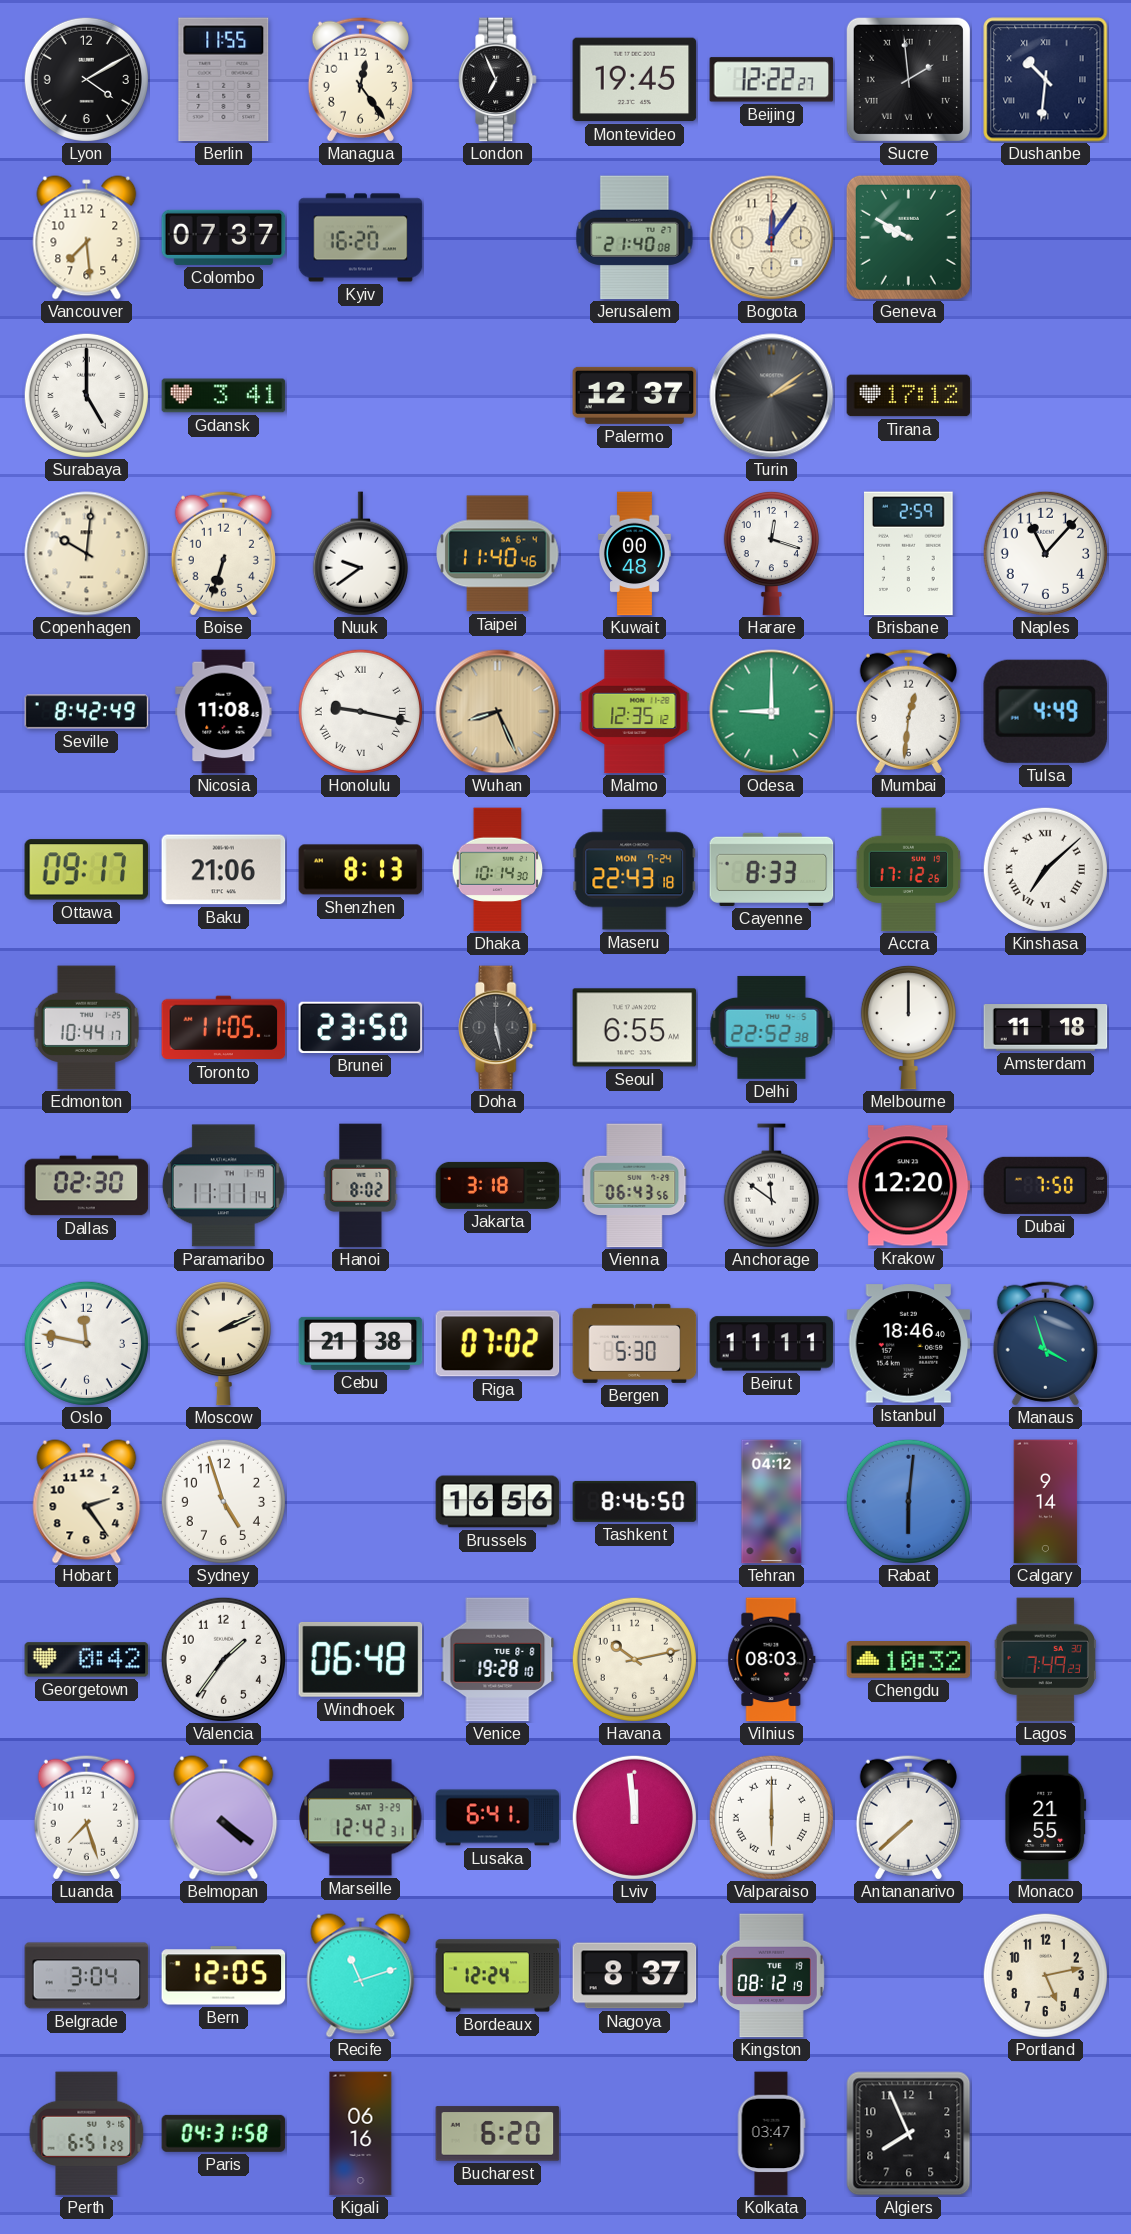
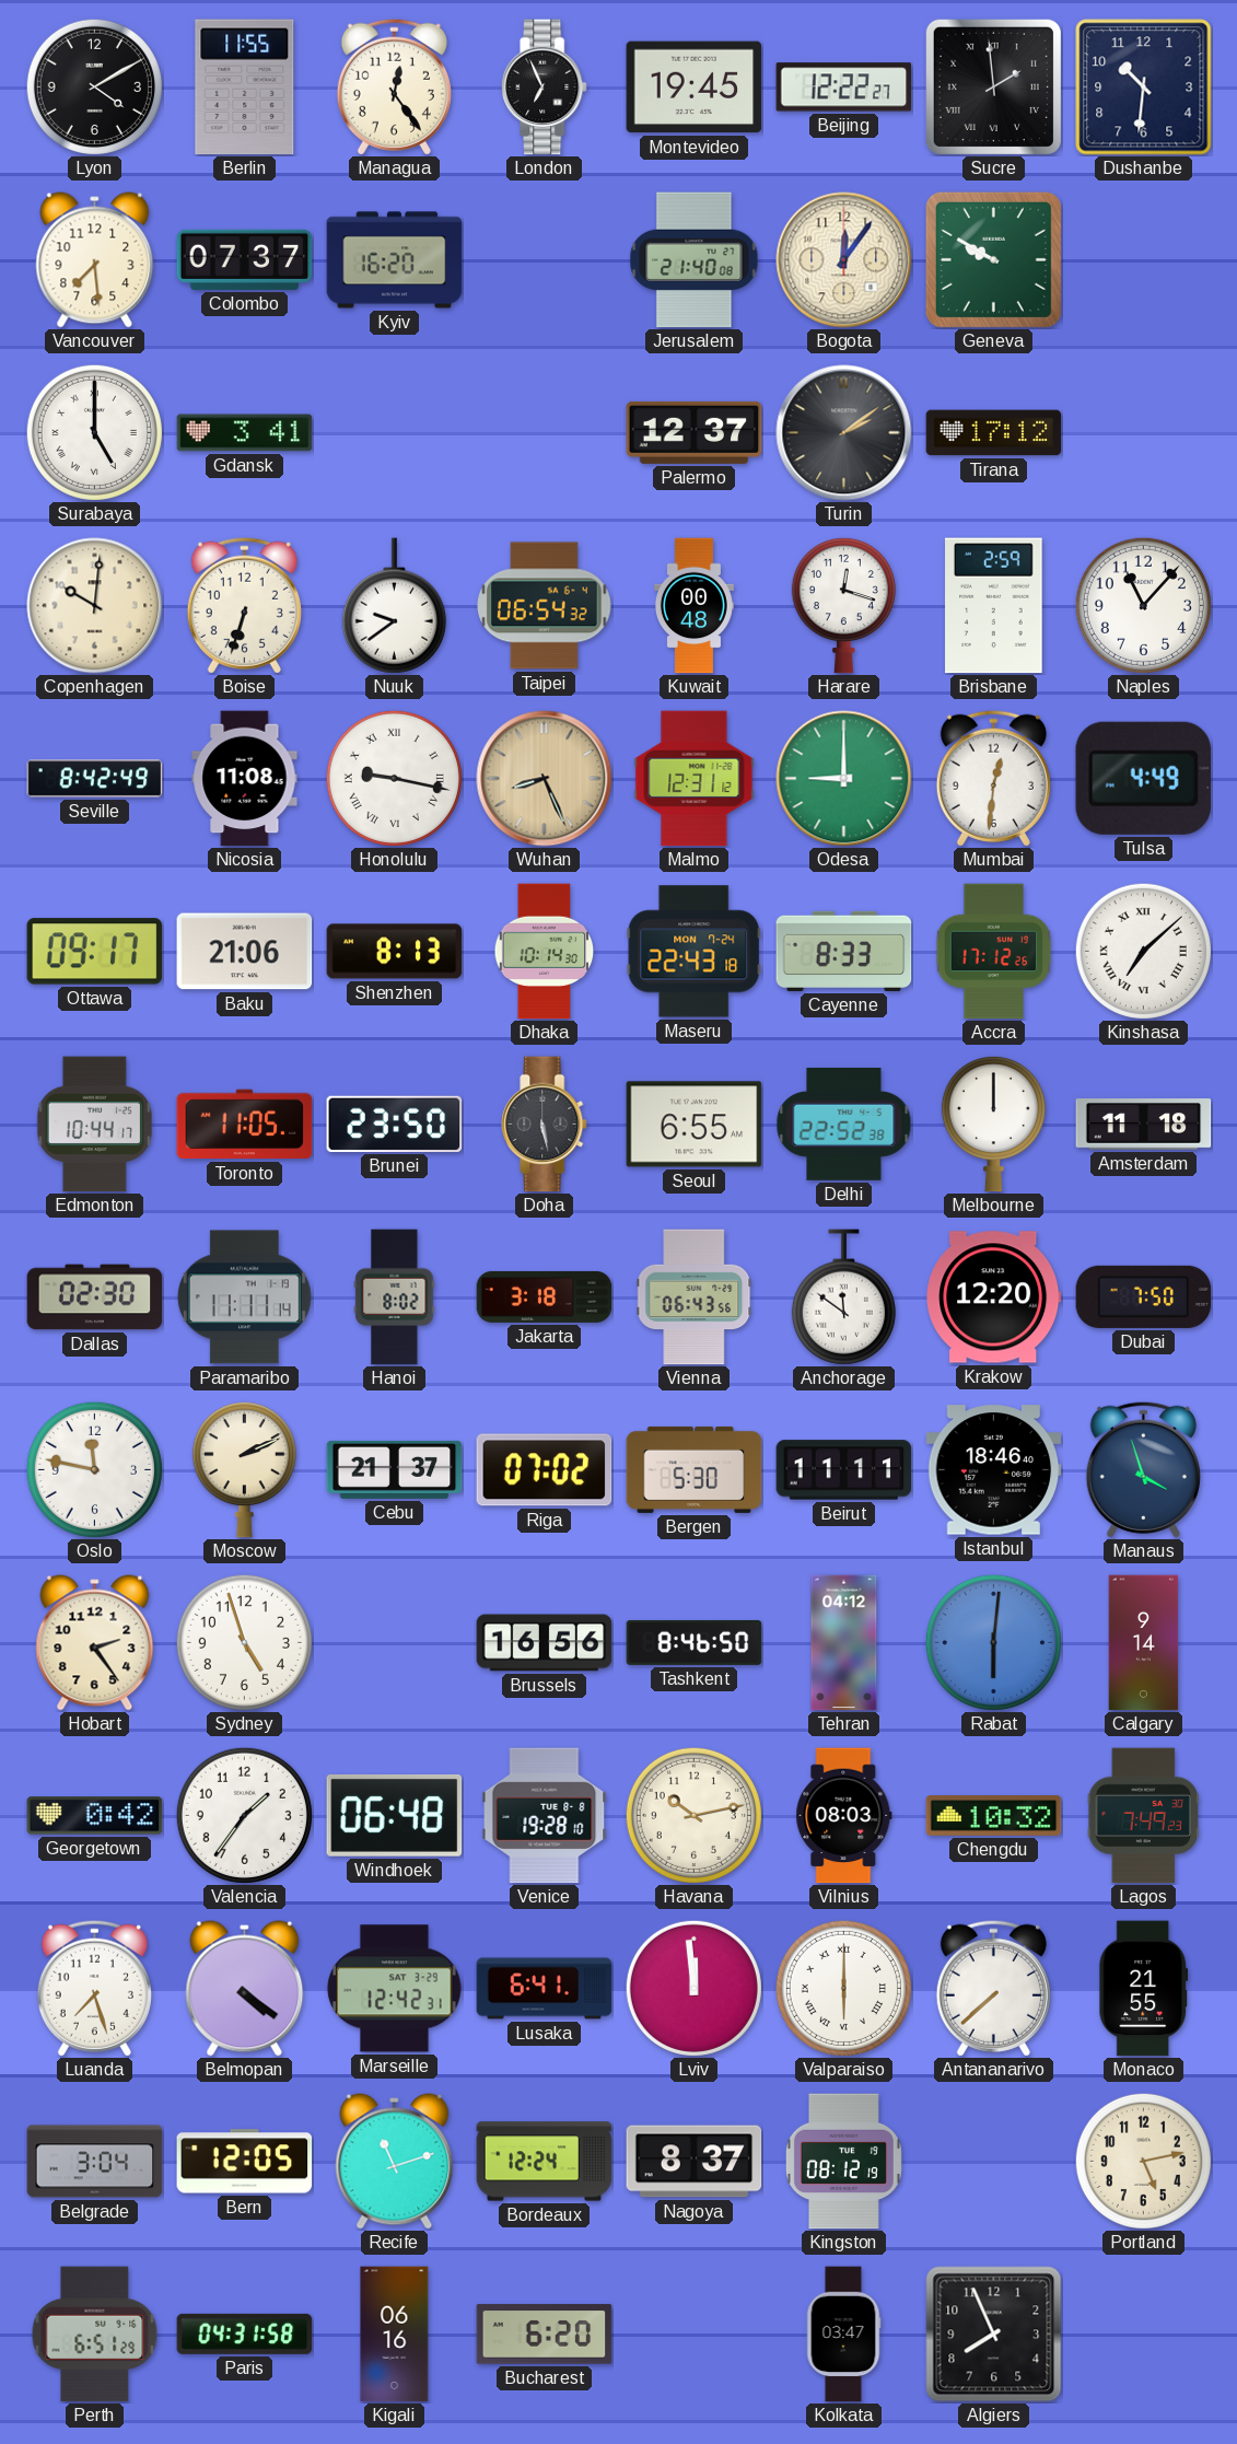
Dushanbe numerals: Roman -> Arabic (1144, 88)
Taipei: 11:40 -> 06:54 (545, 606)
Malmo: 12:35 -> 12:31 (695, 779)
Cebu: 21:38 -> 21:37 (395, 1469)
